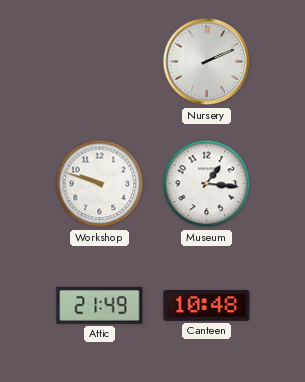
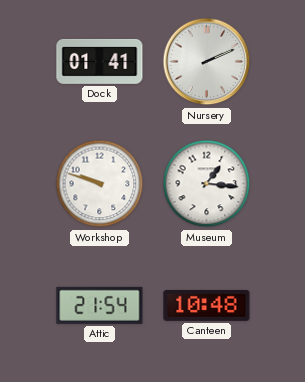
Dock: none -> 01:41 (100, 61)
Attic: 21:49 -> 21:54 (100, 305)
